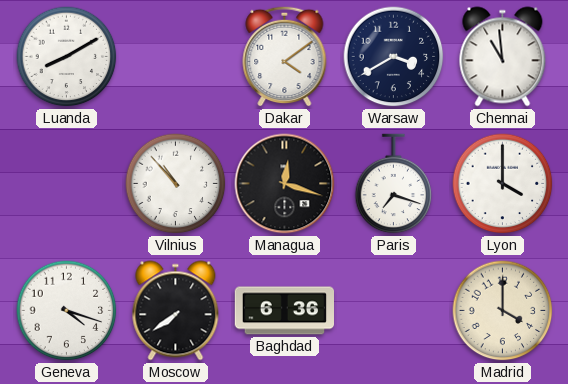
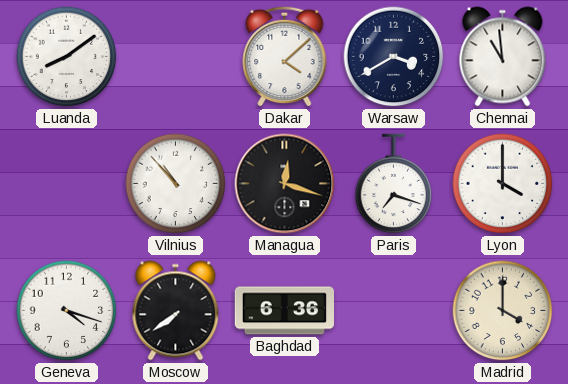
Luanda: 8:10 -> 8:09 (67, 57)
Dakar: 4:09 -> 4:08 (285, 56)
